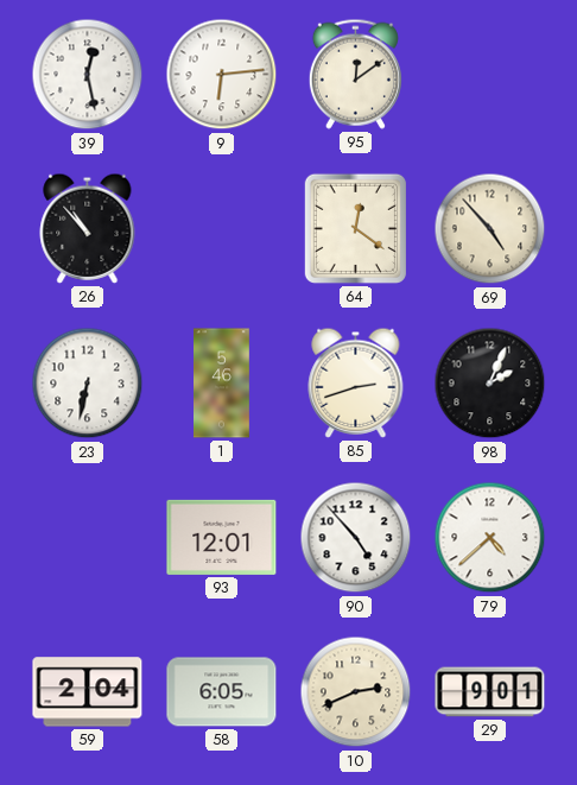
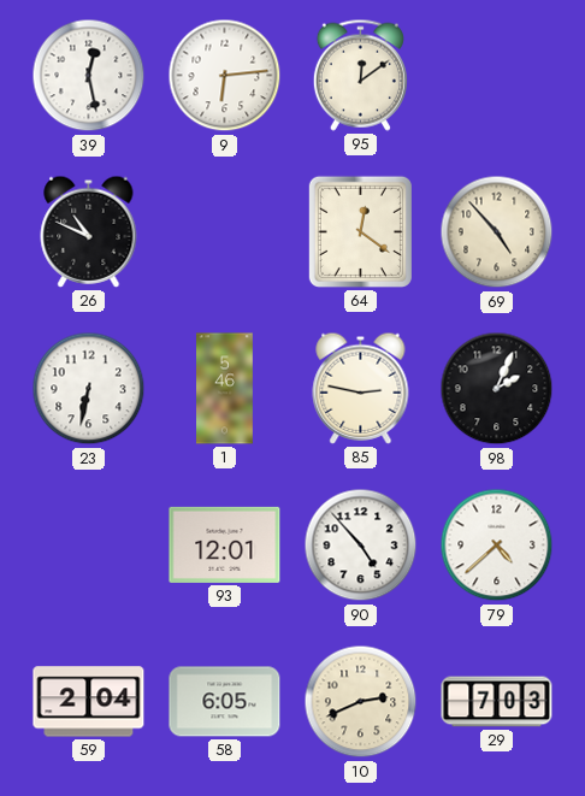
26: 10:53 -> 10:49 (89, 231)
85: 2:42 -> 2:47 (361, 388)
29: 9:01 -> 7:03 (497, 702)
